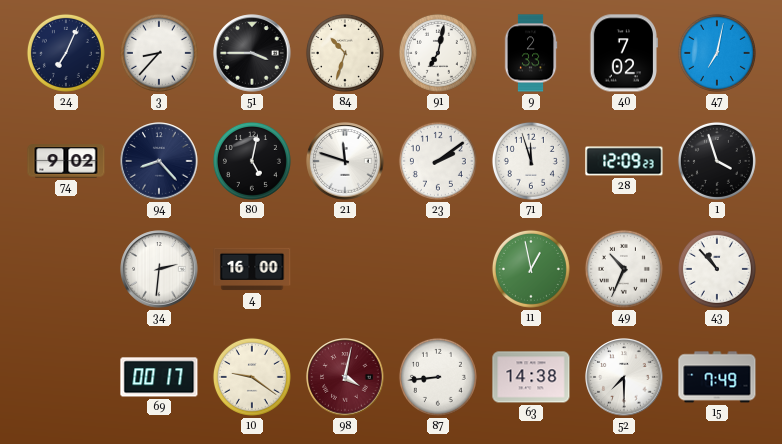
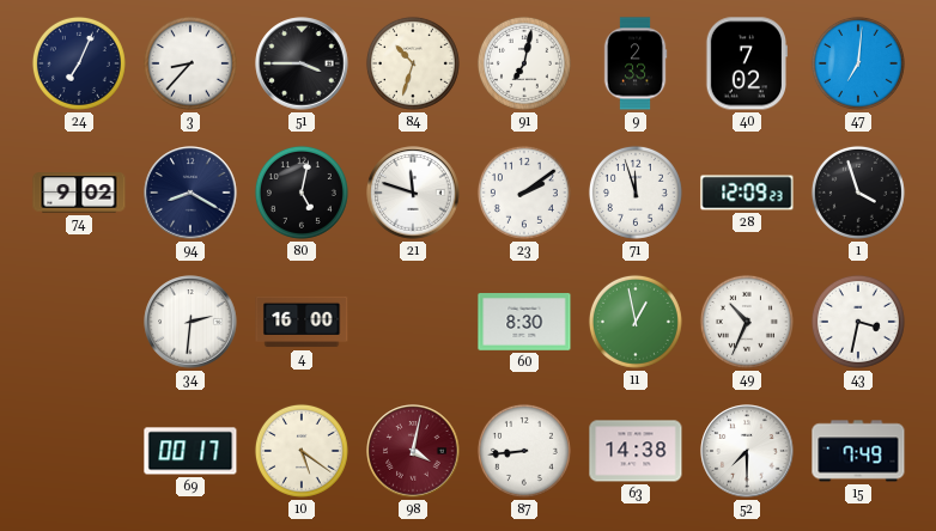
47: 7:02 -> 7:01 (858, 63)
94: 8:23 -> 8:20 (190, 193)
60: none -> 8:30 (524, 323)
43: 10:53 -> 3:32 (858, 322)
10: 9:21 -> 5:21 (302, 451)
